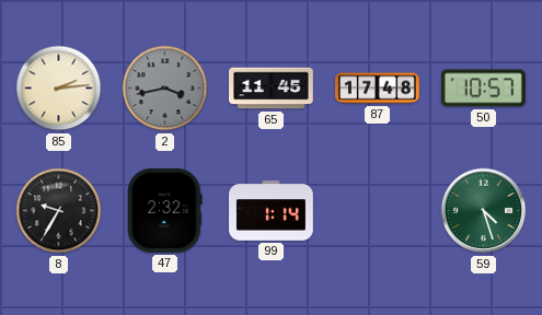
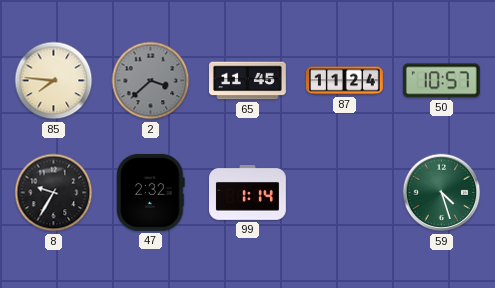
85: 2:14 -> 7:46 (54, 81)
2: 3:43 -> 3:38 (151, 81)
87: 17:48 -> 11:24 (345, 81)
